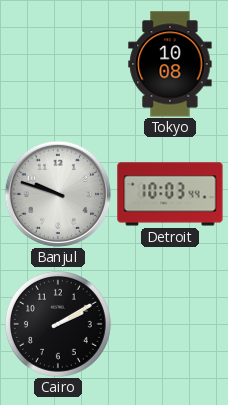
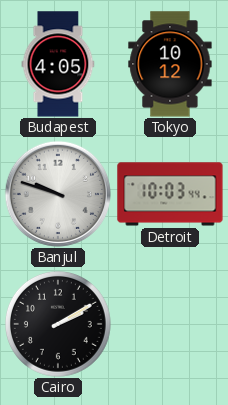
Budapest: none -> 4:05 (58, 64)
Tokyo: 10:08 -> 10:12 (170, 64)
